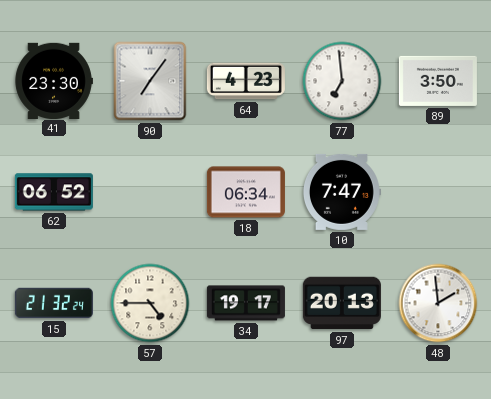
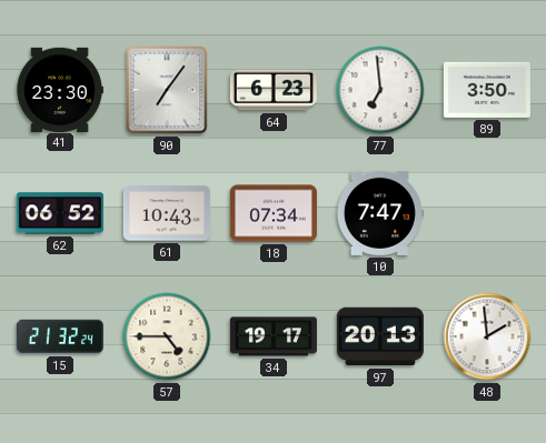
64: 4:23 -> 6:23 (274, 90)
61: none -> 10:43 (167, 213)
18: 06:34 -> 07:34 (274, 213)
